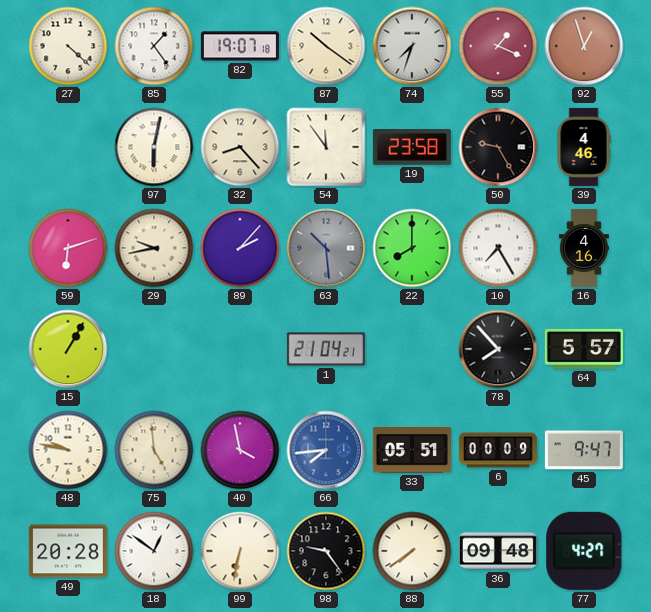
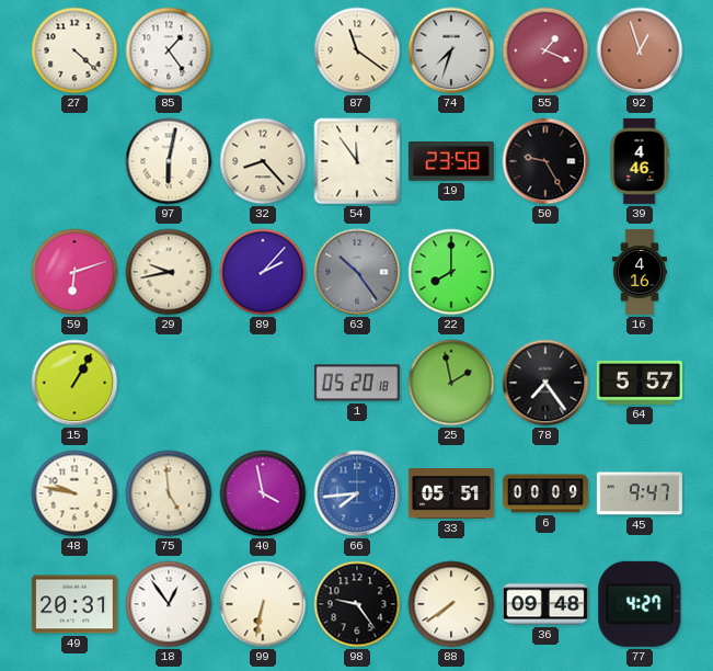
82: 19:07 -> none (240, 46)
87: 10:21 -> 11:21 (357, 50)
63: 10:29 -> 10:24 (357, 272)
10: 7:25 -> none (498, 248)
1: 21:04 -> 05:20 (357, 383)
25: none -> 1:58 (451, 383)
78: 7:53 -> 7:24 (545, 383)
49: 20:28 -> 20:31 (74, 604)
18: 12:51 -> 12:54 (169, 604)
